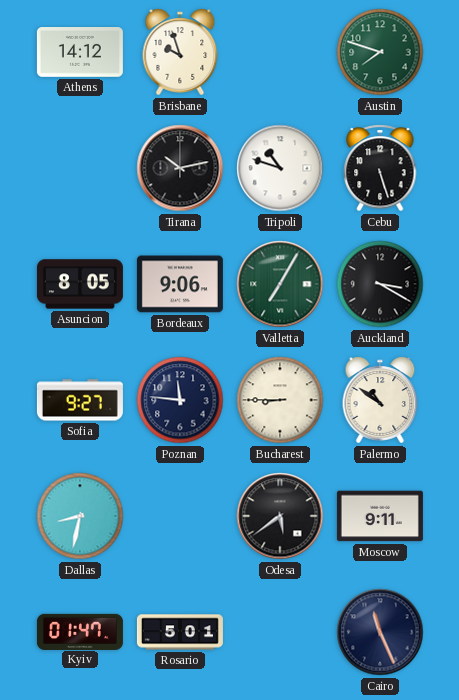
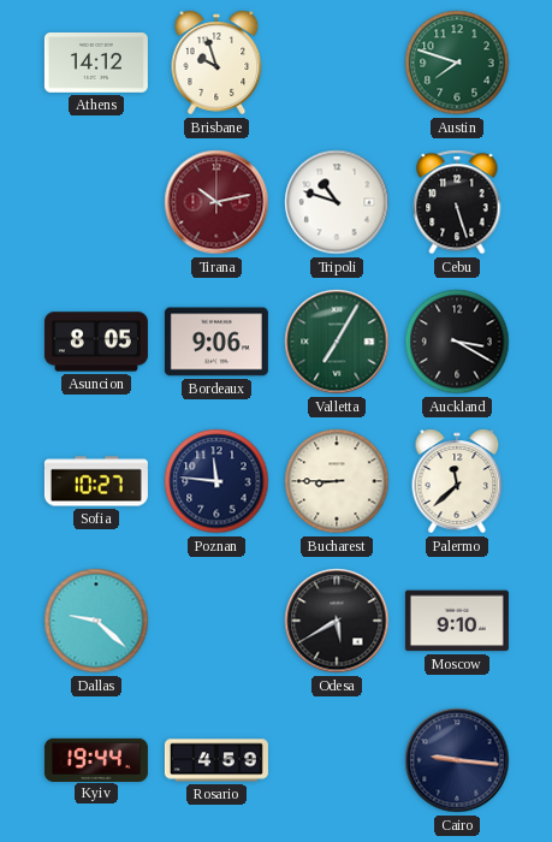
Tirana dial: black -> burgundy (216, 202)
Sofia: 9:27 -> 10:27 (96, 481)
Palermo: 10:51 -> 11:38 (457, 481)
Dallas: 8:32 -> 9:22 (96, 621)
Odesa: 5:39 -> 5:40 (337, 621)
Moscow: 9:11 -> 9:10 (457, 621)
Kyiv: 01:47 -> 19:44 (96, 759)
Rosario: 5:01 -> 4:59 (216, 760)
Cairo: 11:26 -> 9:16 (457, 760)
